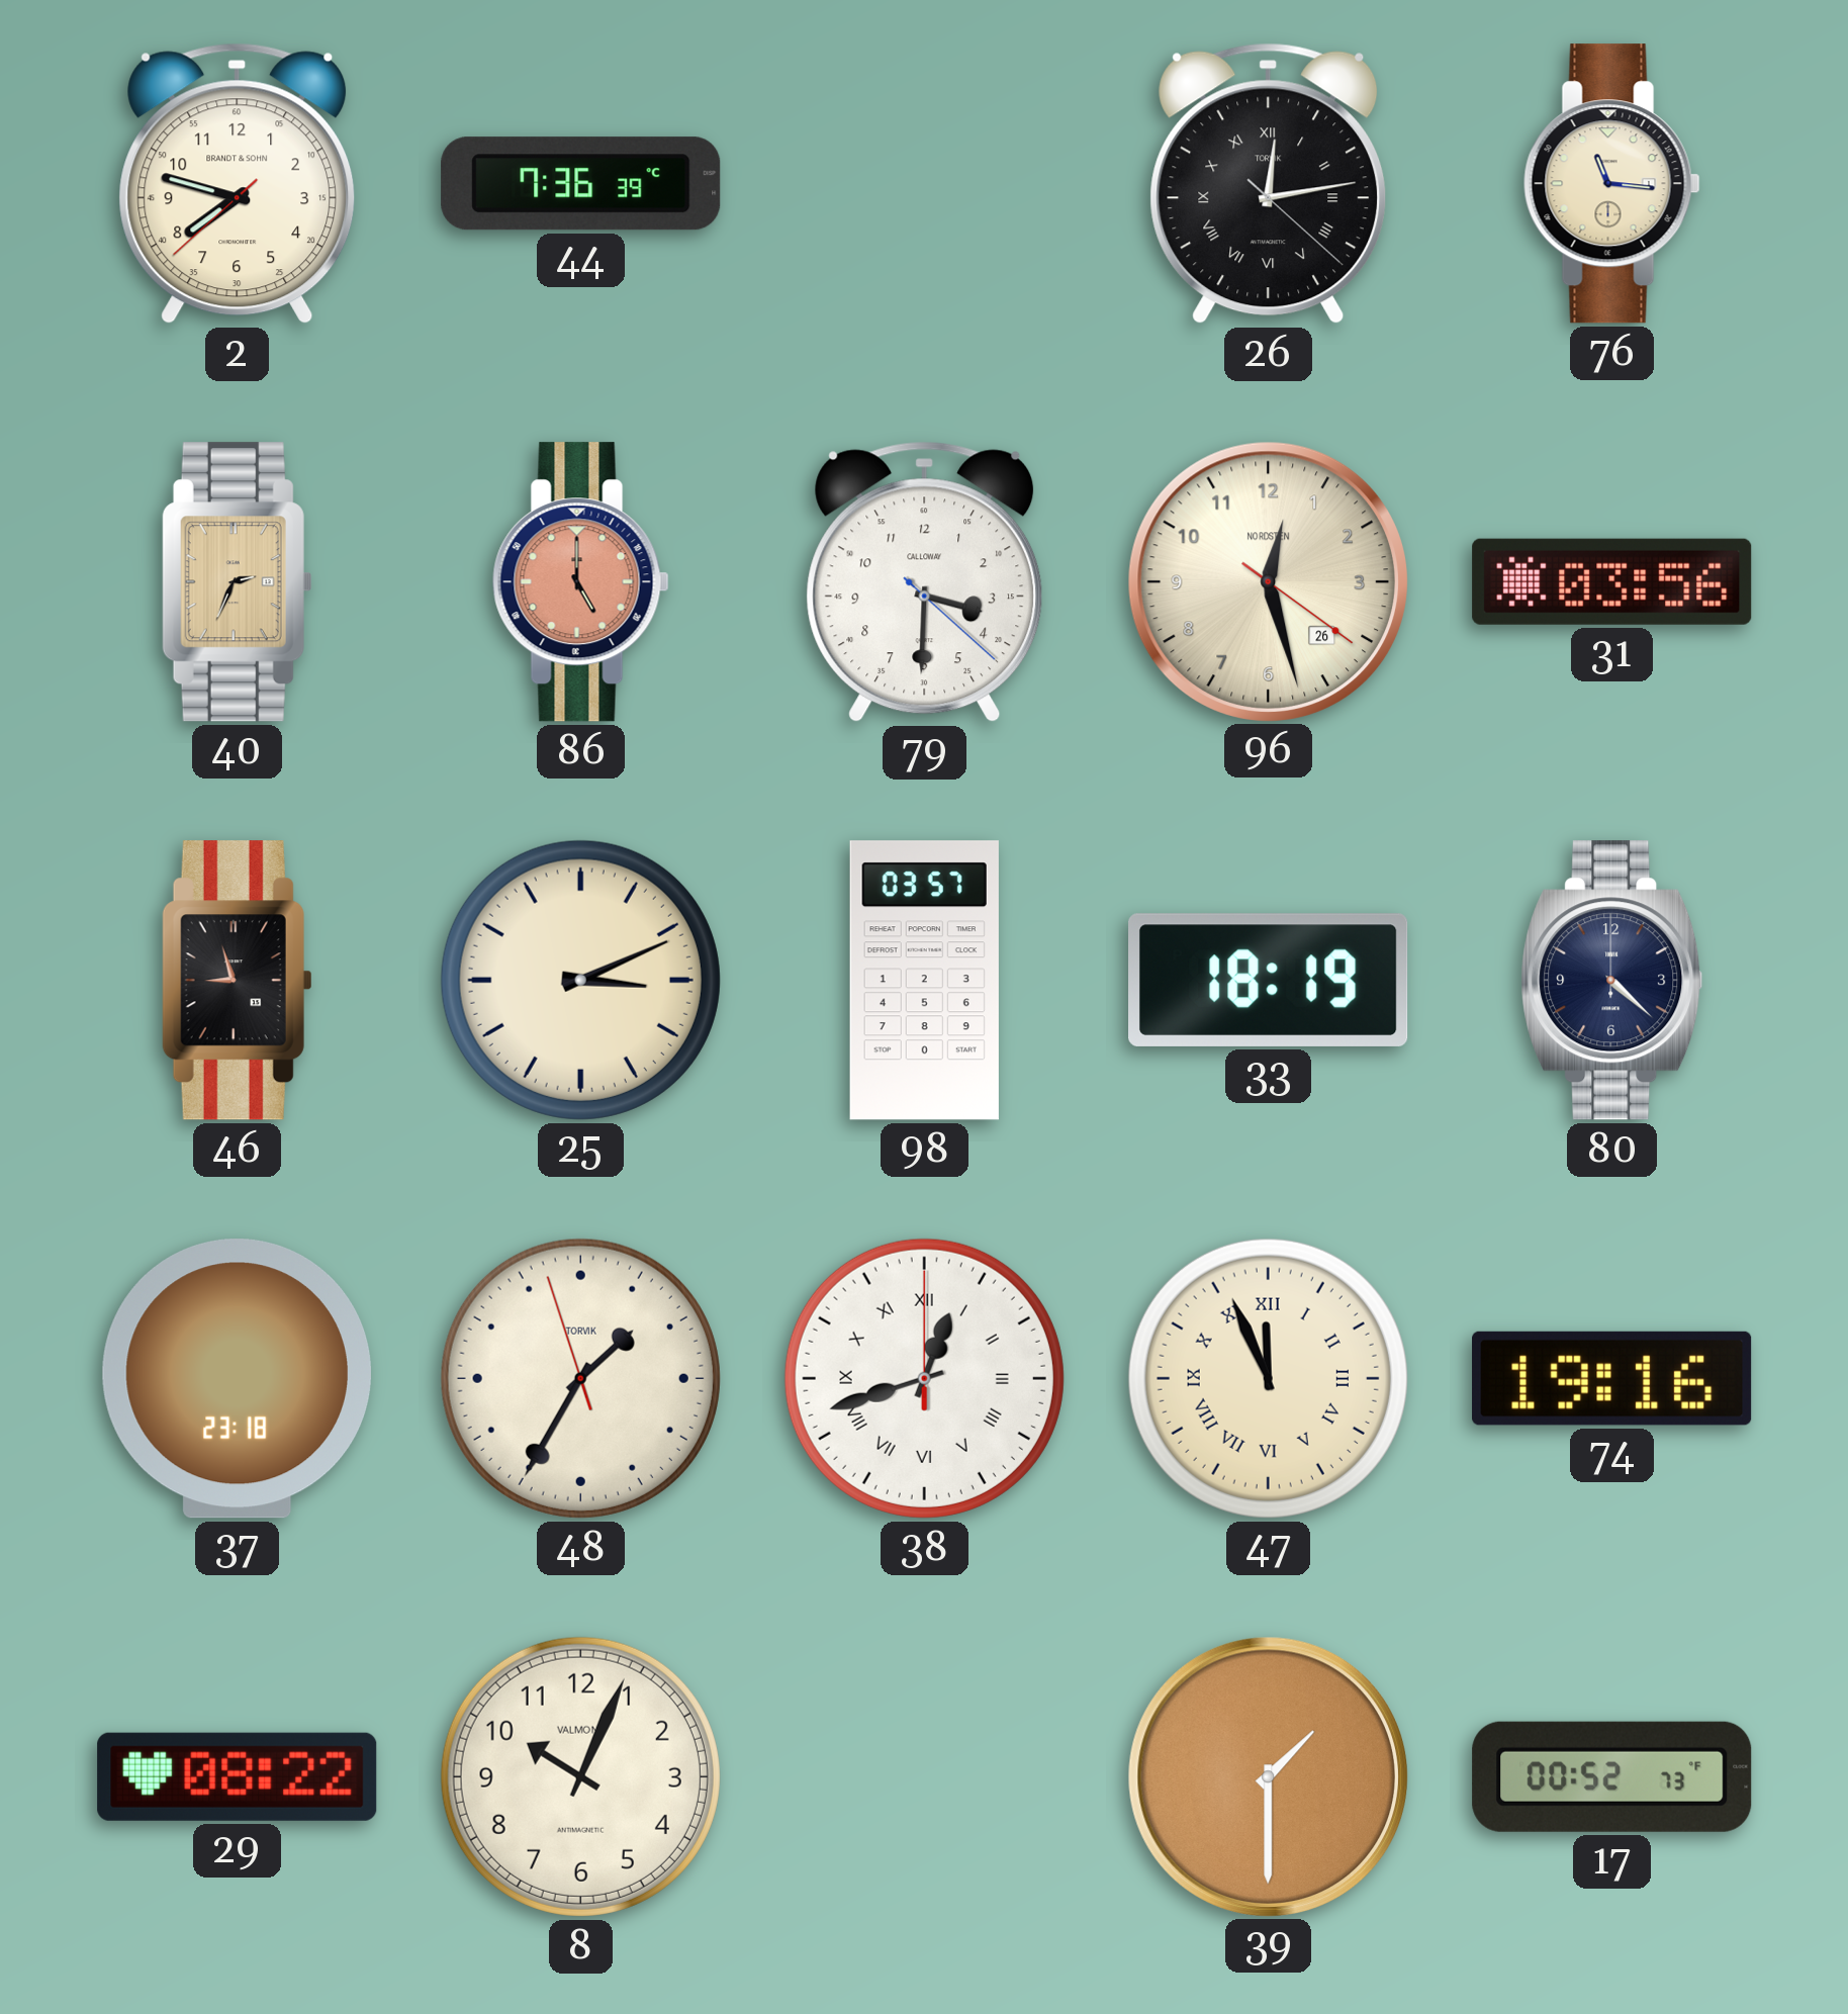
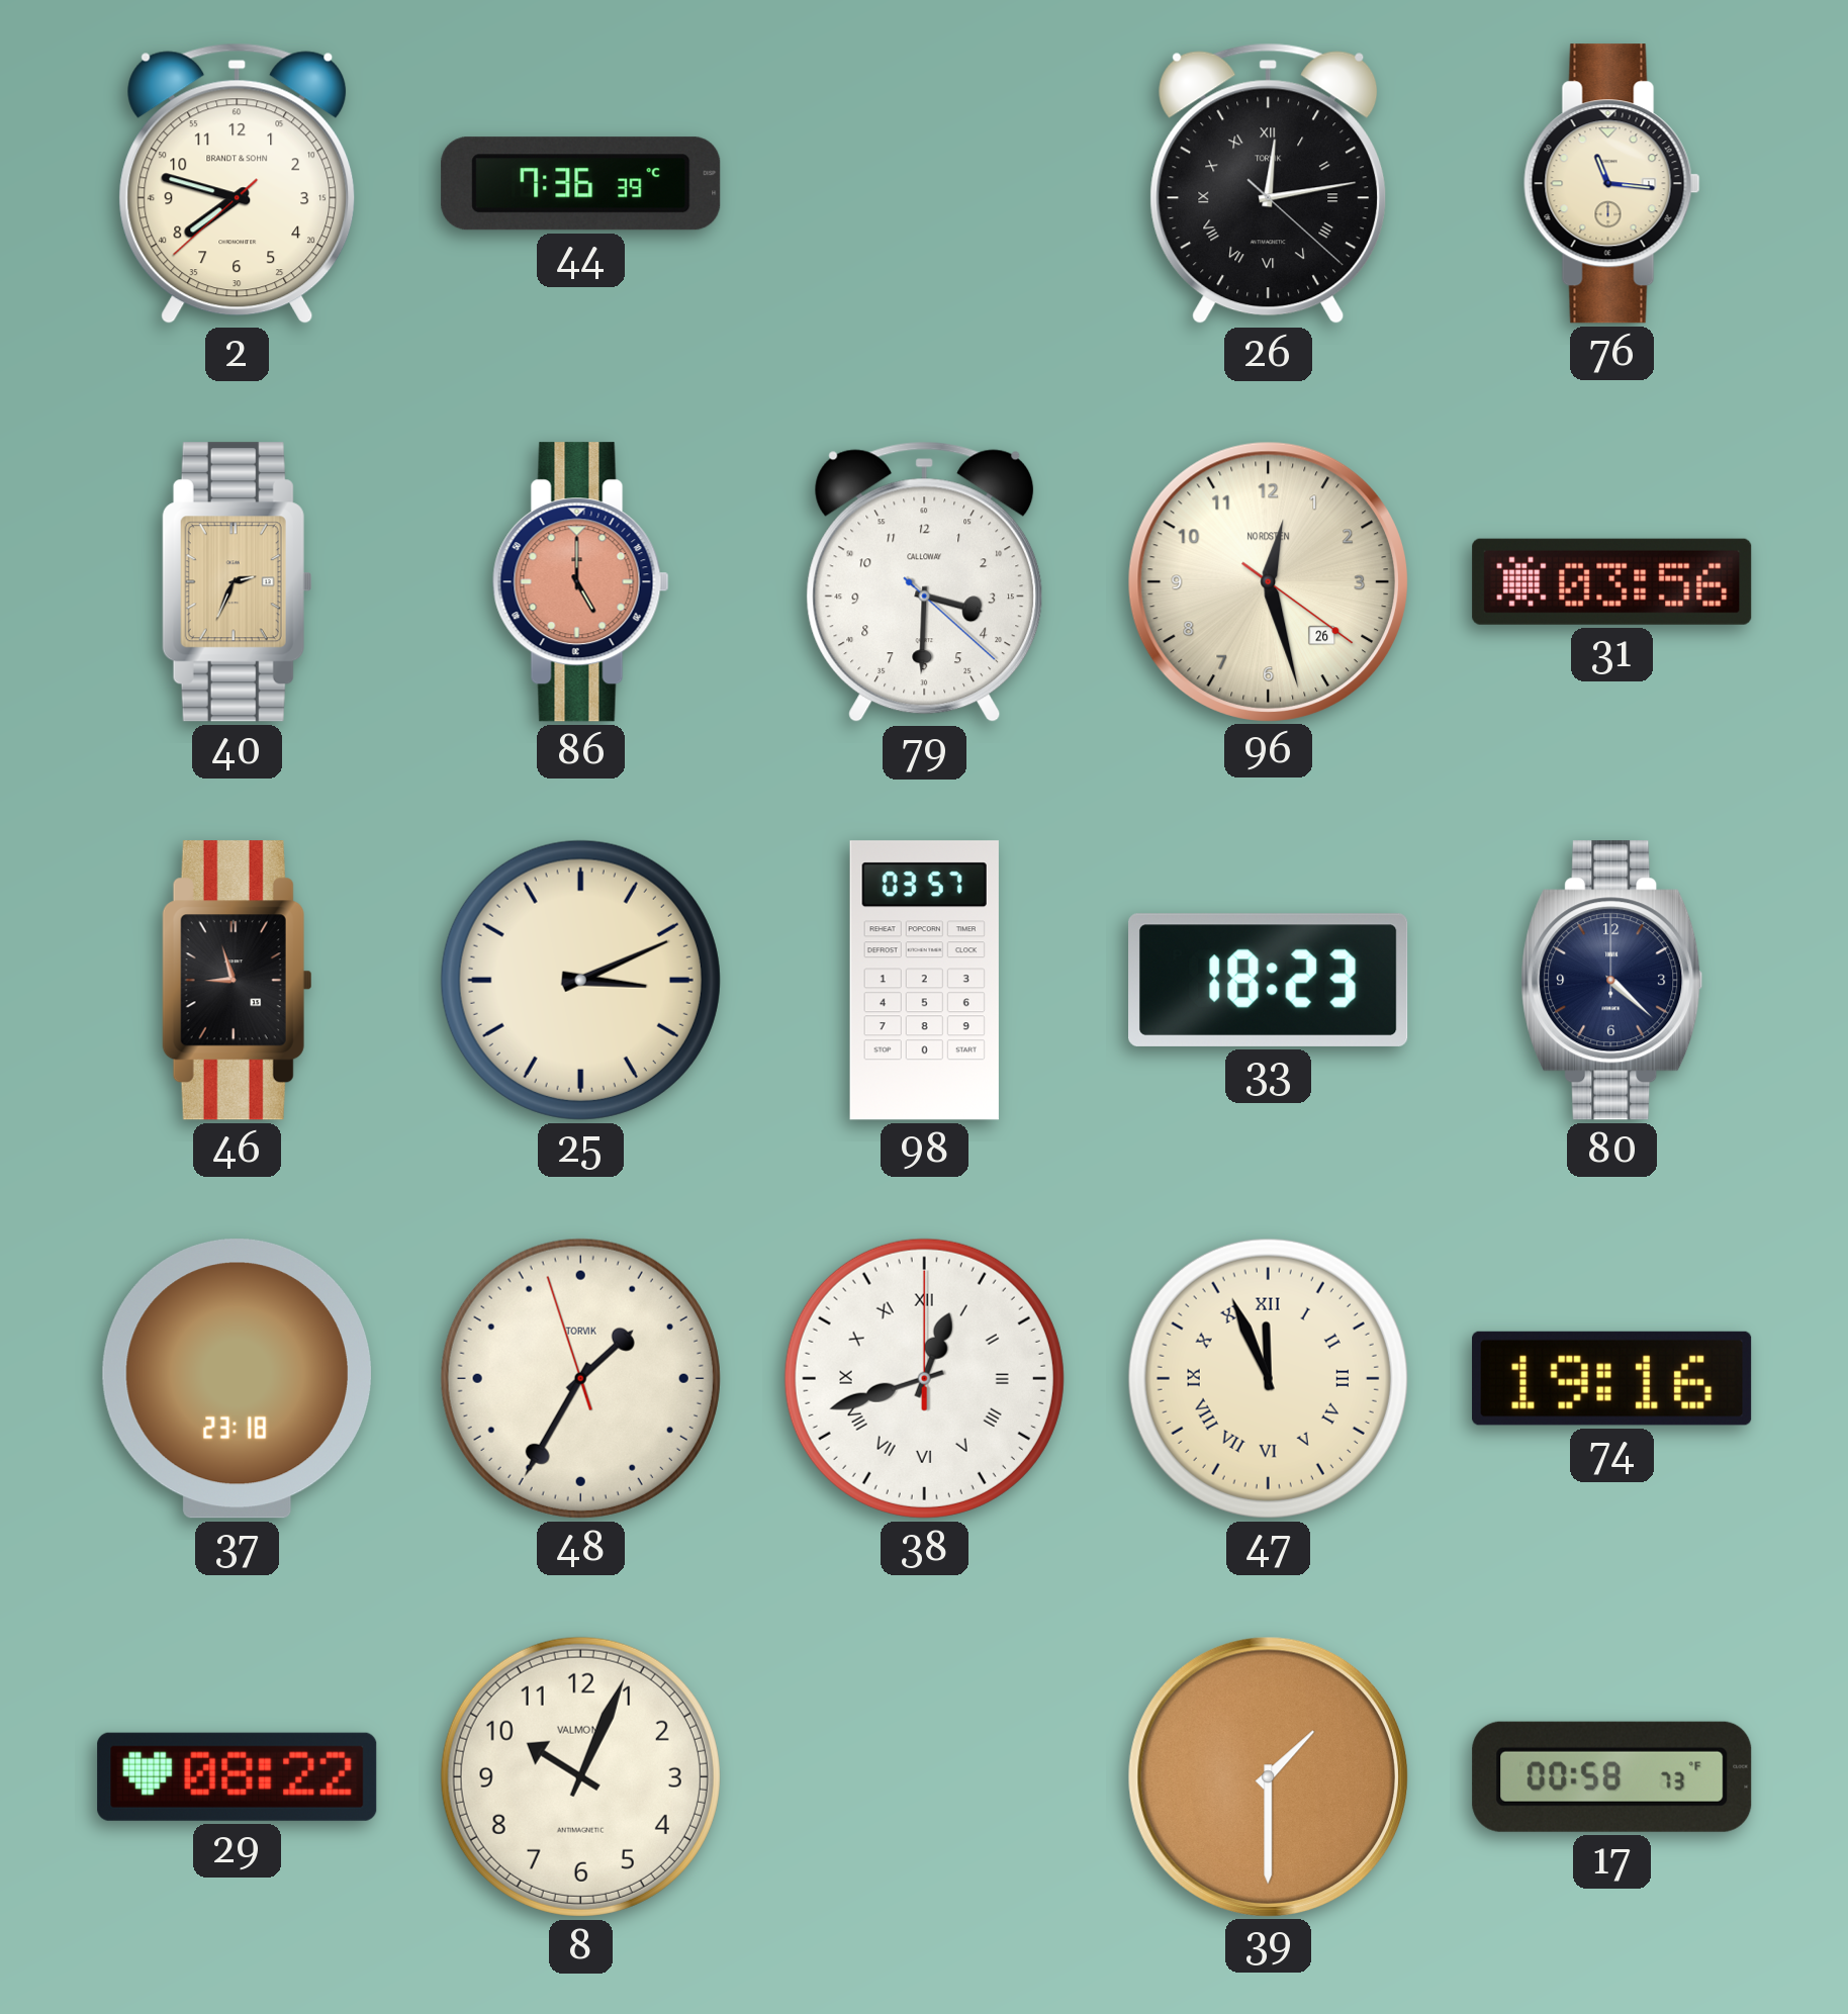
33: 18:19 -> 18:23 (1269, 980)
17: 00:52 -> 00:58 (1612, 1776)
